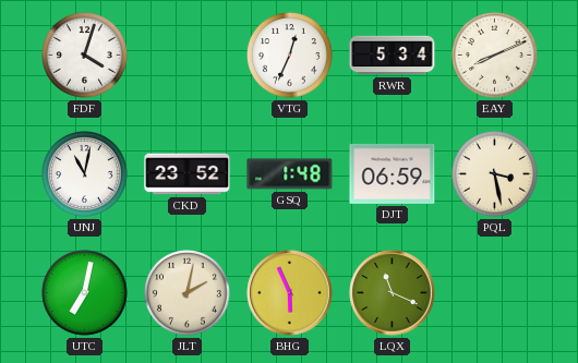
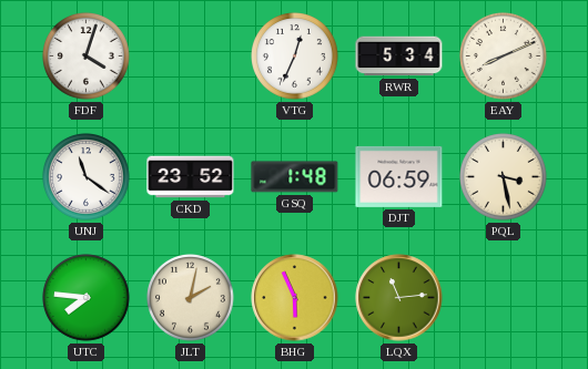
UNJ: 11:02 -> 11:21 (87, 177)
UTC: 7:02 -> 7:46 (87, 298)
LQX: 11:19 -> 11:14 (399, 298)
